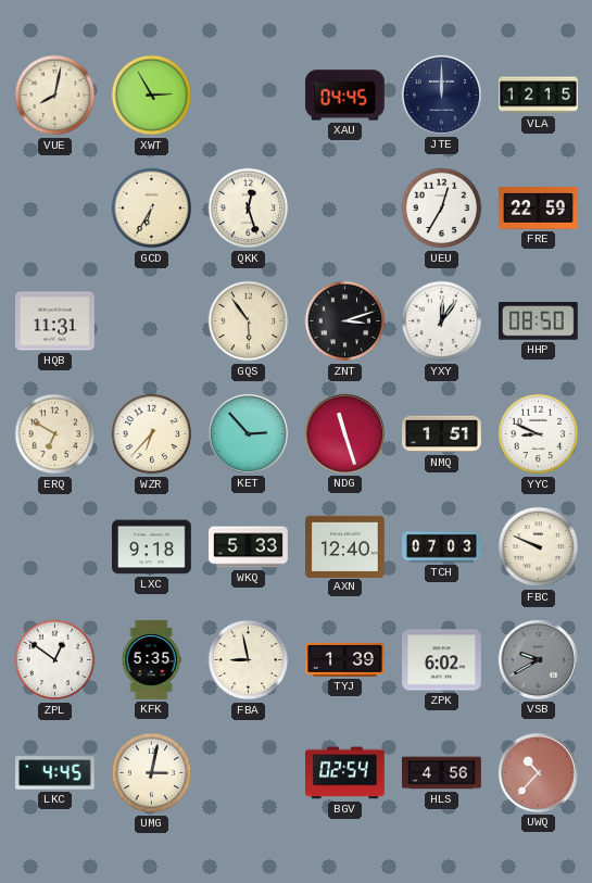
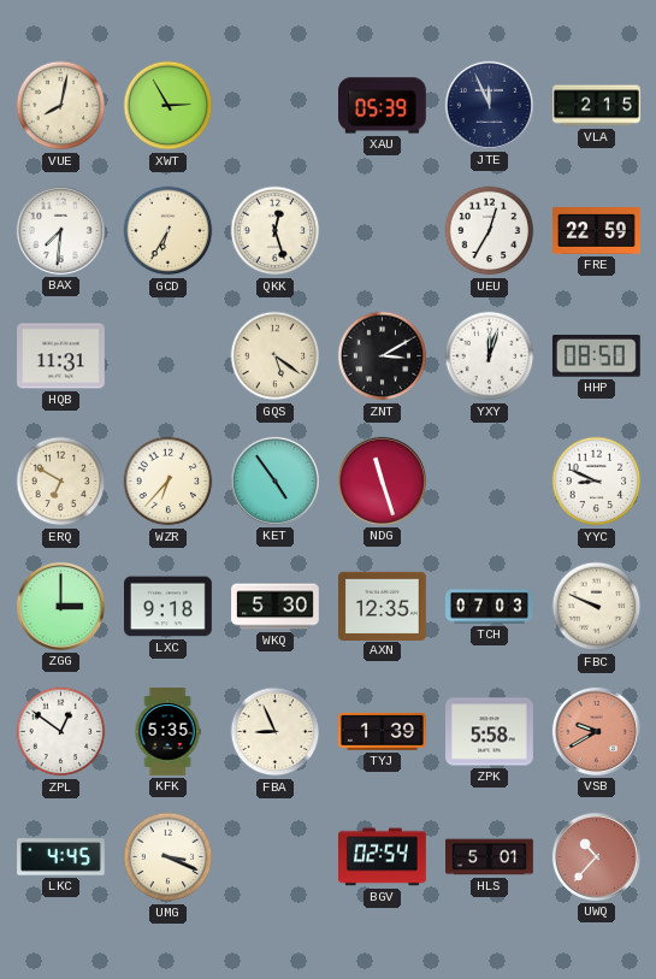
XAU: 04:45 -> 05:39 (383, 106)
JTE: 12:00 -> 11:56 (489, 105)
VLA: 12:15 -> 2:15 (597, 106)
BAX: none -> 7:31 (60, 230)
GQS: 5:54 -> 5:21 (276, 356)
ZNT: 3:12 -> 3:10 (383, 356)
YXY: 12:06 -> 12:03 (490, 356)
KET: 2:53 -> 4:54 (274, 480)
NMQ: 1:51 -> none (442, 434)
ZGG: none -> 3:00 (60, 606)
WKQ: 5:33 -> 5:30 (276, 607)
AXN: 12:40 -> 12:35 (383, 606)
FBA: 8:58 -> 8:56 (276, 732)
ZPK: 6:02 -> 5:58 (490, 732)
VSB dial: grey -> salmon (596, 731)
UMG: 3:02 -> 3:19 (169, 857)
HLS: 4:56 -> 5:01 (490, 857)
